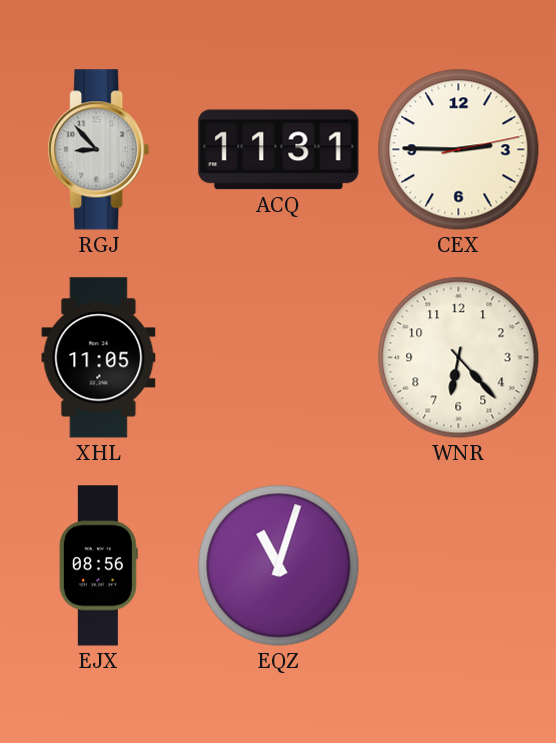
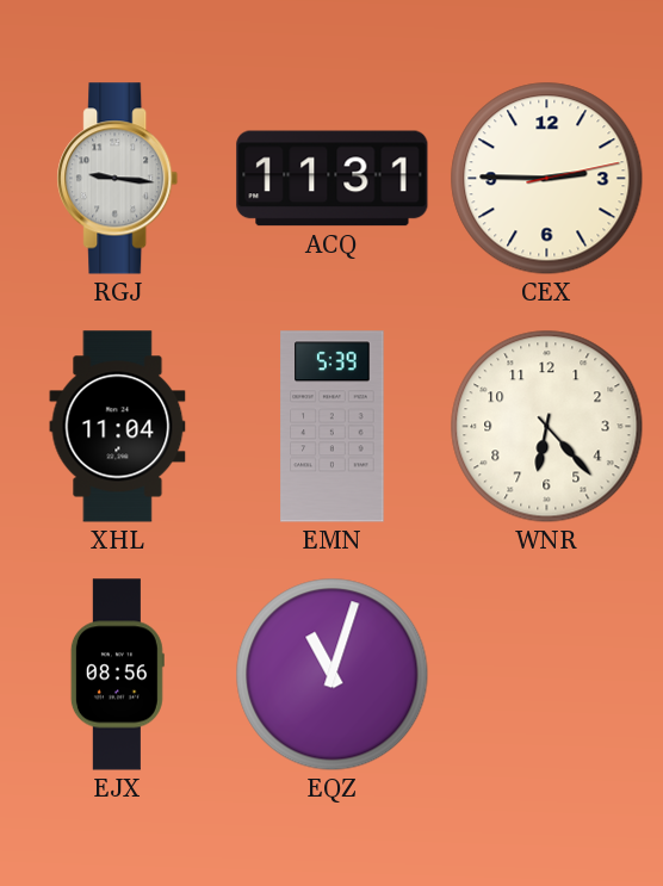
RGJ: 8:53 -> 9:16 (118, 179)
XHL: 11:05 -> 11:04 (118, 427)
EMN: none -> 5:39 (333, 427)
